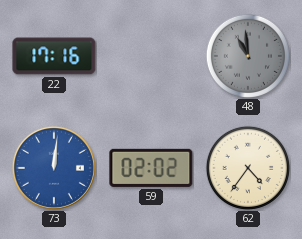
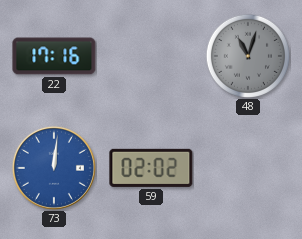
48: 10:59 -> 11:03 (248, 56)
62: 4:36 -> none (248, 168)
